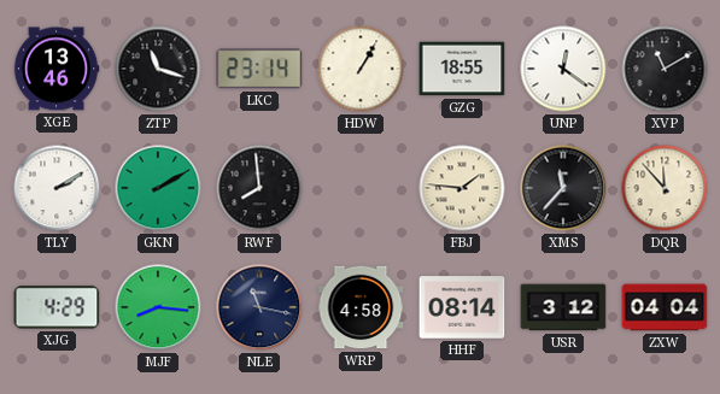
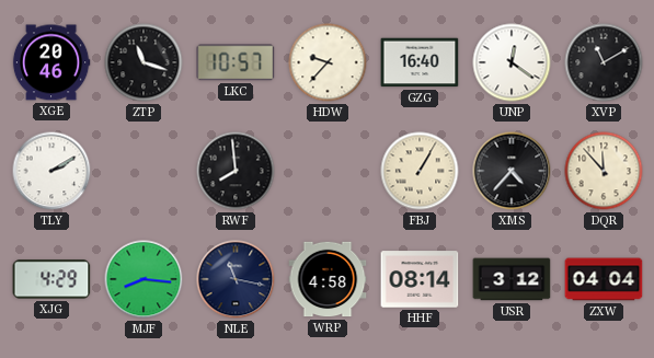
XGE: 13:46 -> 20:46 (51, 62)
LKC: 23:14 -> 10:57 (236, 62)
HDW: 1:05 -> 9:37 (328, 62)
GZG: 18:55 -> 16:40 (420, 62)
GKN: 2:10 -> none (158, 188)
FBJ: 1:46 -> 1:05 (420, 171)
XMS: 11:37 -> 4:37 (512, 171)
